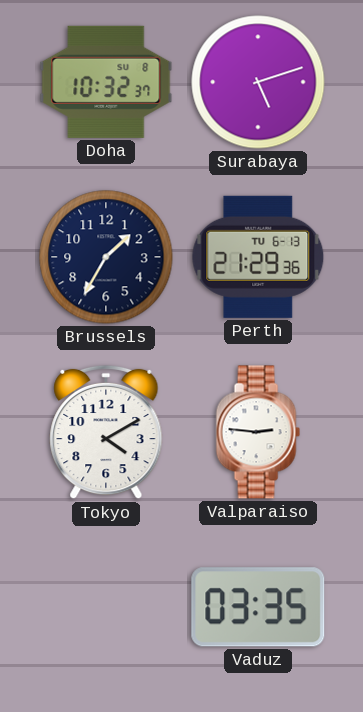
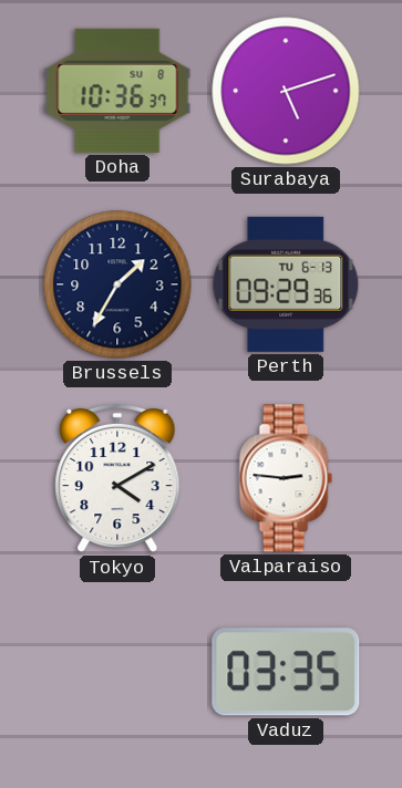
Doha: 10:32 -> 10:36 (117, 91)
Perth: 21:29 -> 09:29 (286, 284)
